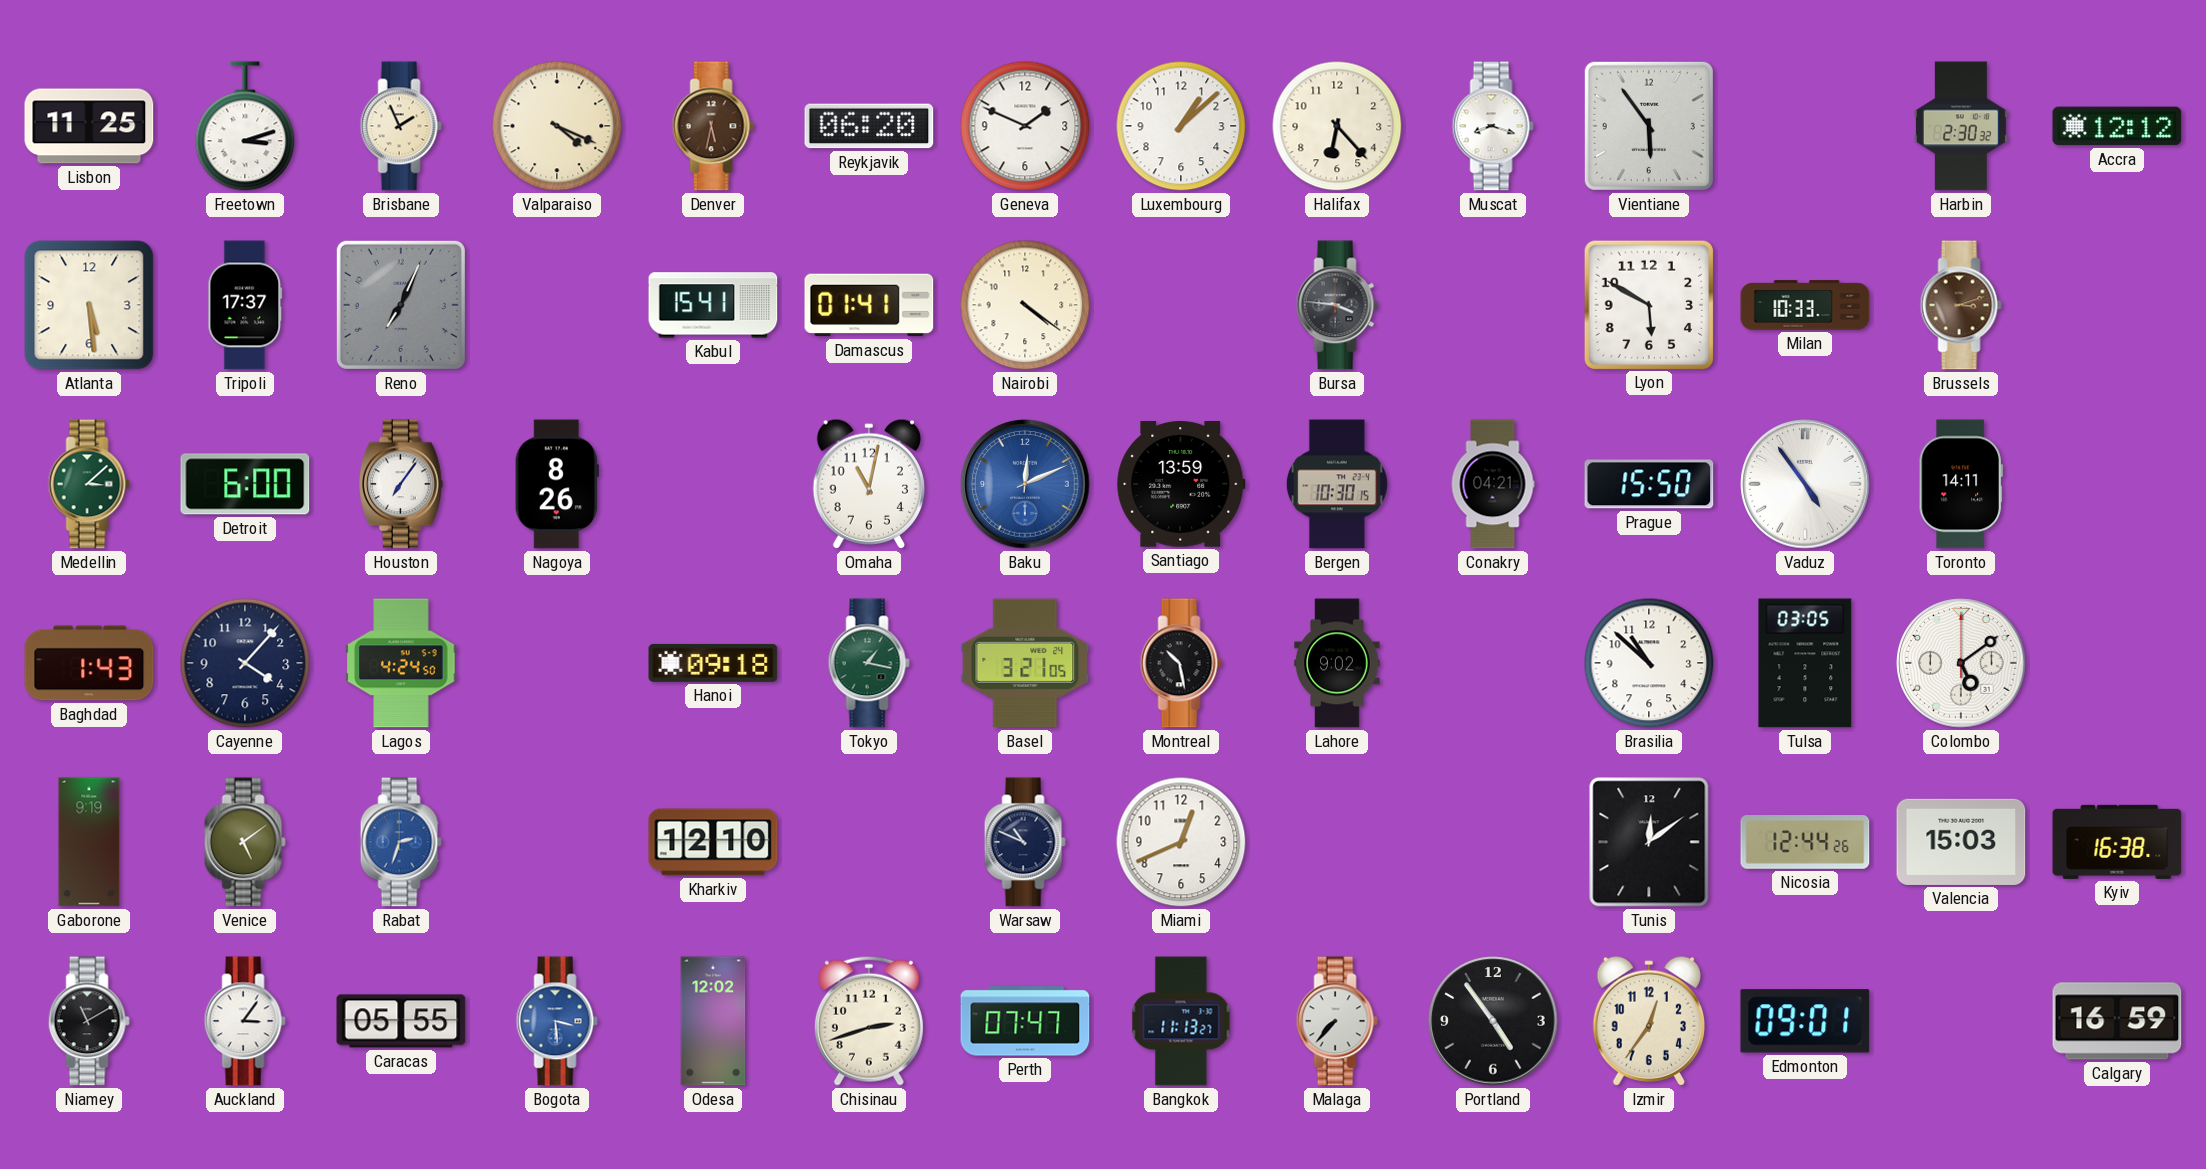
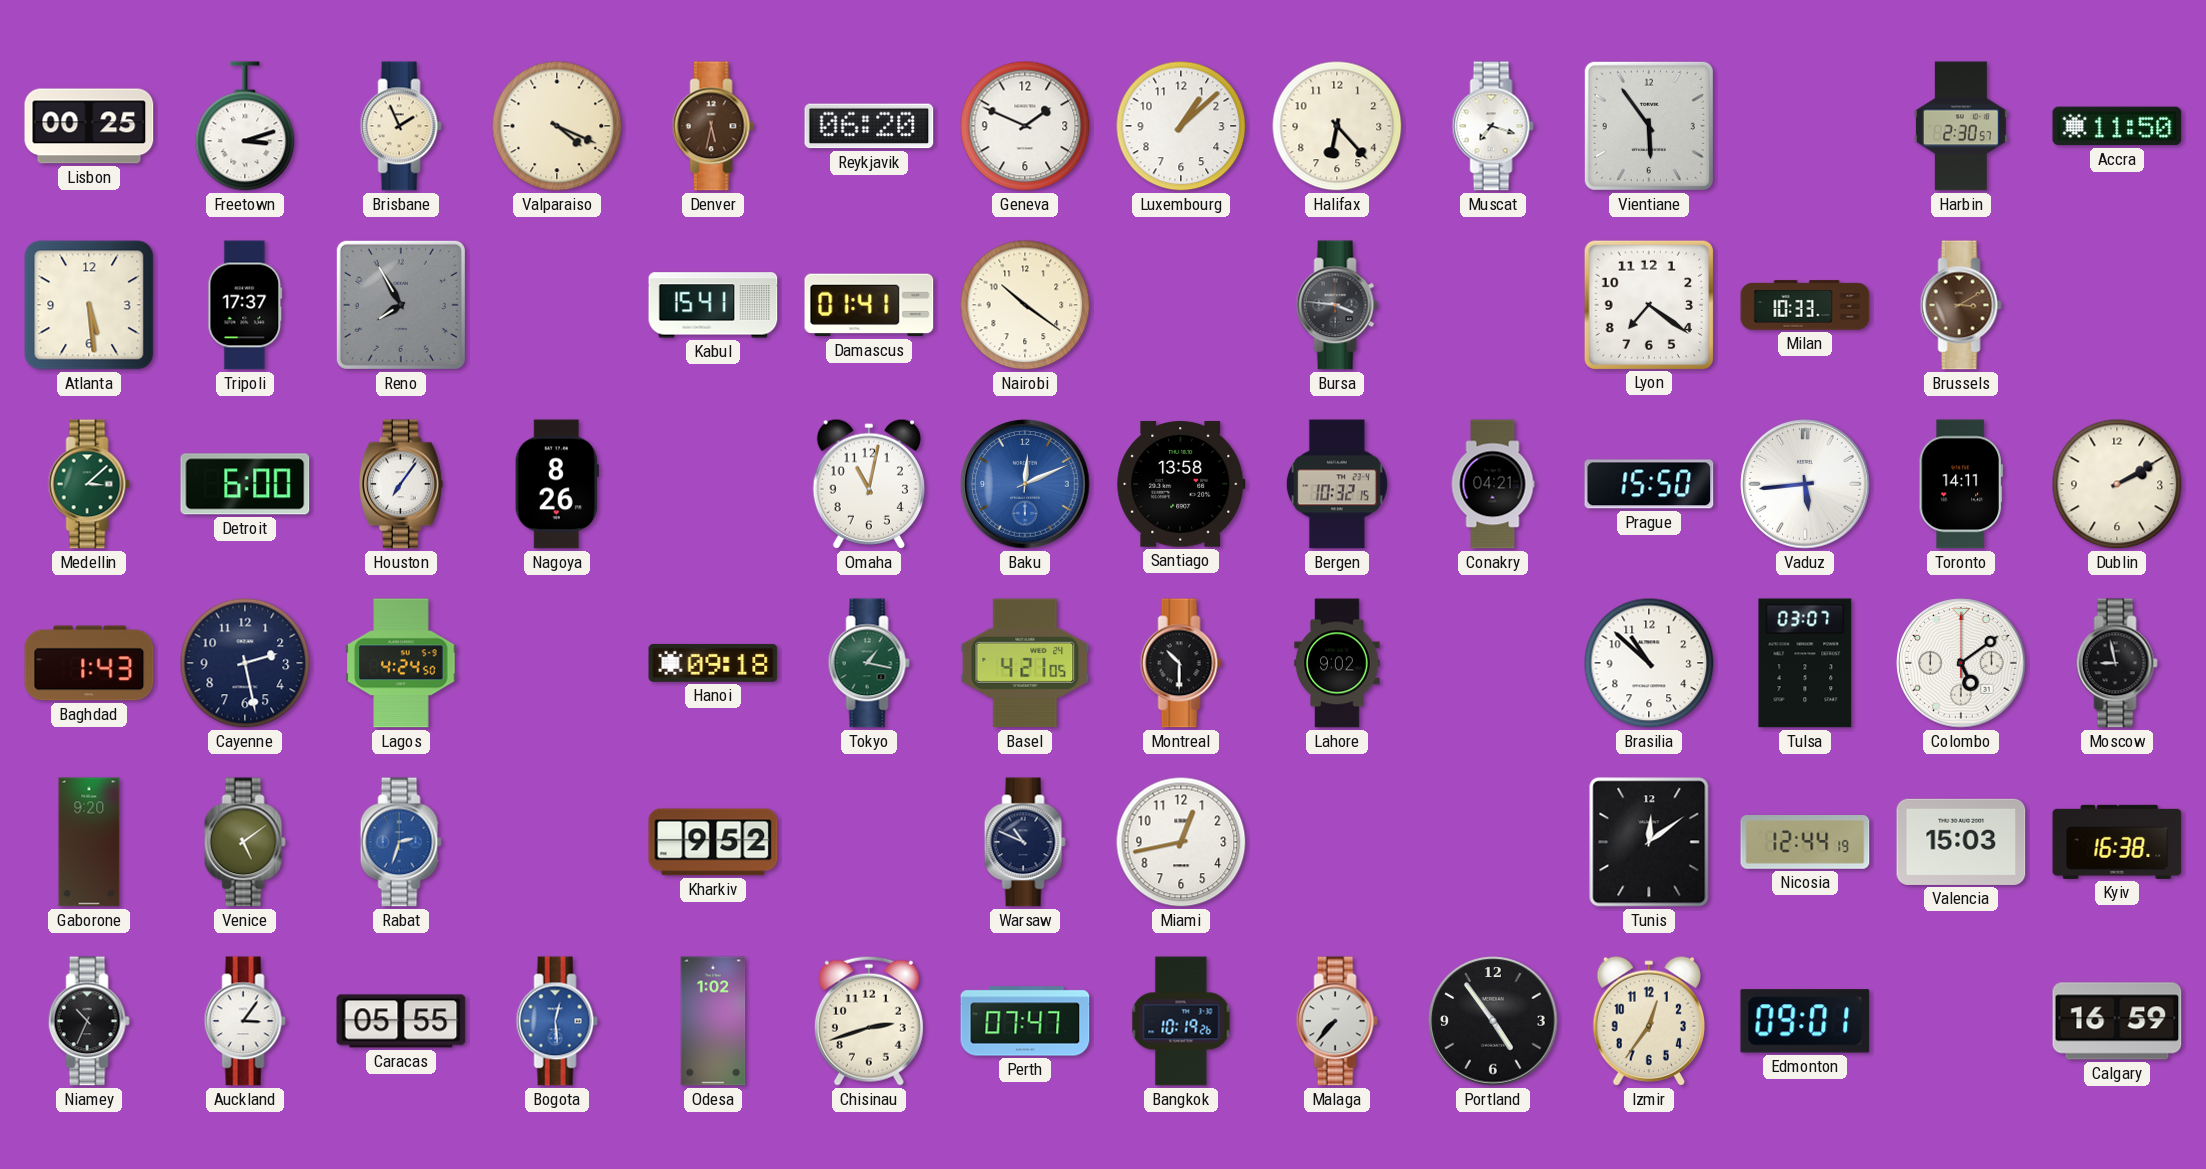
Lisbon: 11:25 -> 00:25 (89, 126)
Muscat: 8:18 -> 7:18 (1493, 126)
Harbin: 2:30:32 -> 2:30:57 (1961, 126)
Accra: 12:12 -> 11:50 (2117, 126)
Reno: 7:04 -> 7:55 (401, 305)
Nairobi: 4:21 -> 10:21 (1025, 305)
Lyon: 5:50 -> 7:21 (1648, 304)
Brussels: 3:12 -> 3:10 (1961, 305)
Santiago: 13:59 -> 13:58 (1181, 484)
Bergen: 10:30 -> 10:32 (1337, 484)
Vaduz: 4:54 -> 5:44 (1805, 484)
Dublin: none -> 2:10 (2117, 484)
Cayenne: 4:07 -> 2:28 (245, 663)
Basel: 3:21 -> 4:21 (1025, 663)
Montreal: 10:28 -> 10:30 (1181, 663)
Tulsa: 03:05 -> 03:07 (1805, 663)
Moscow: none -> 8:58 (2117, 663)
Gaborone: 9:19 -> 9:20 (89, 842)
Kharkiv: 12:10 -> 9:52 (713, 842)
Miami: 12:41 -> 12:43 (1181, 842)
Nicosia: 12:44:26 -> 12:44:19 (1805, 843)
Niamey: 11:10 -> 10:34 (89, 1021)
Bogota: 3:29 -> 12:29 (557, 1021)
Odesa: 12:02 -> 1:02 (713, 1021)
Bangkok: 11:13 -> 10:19 (1181, 1021)
